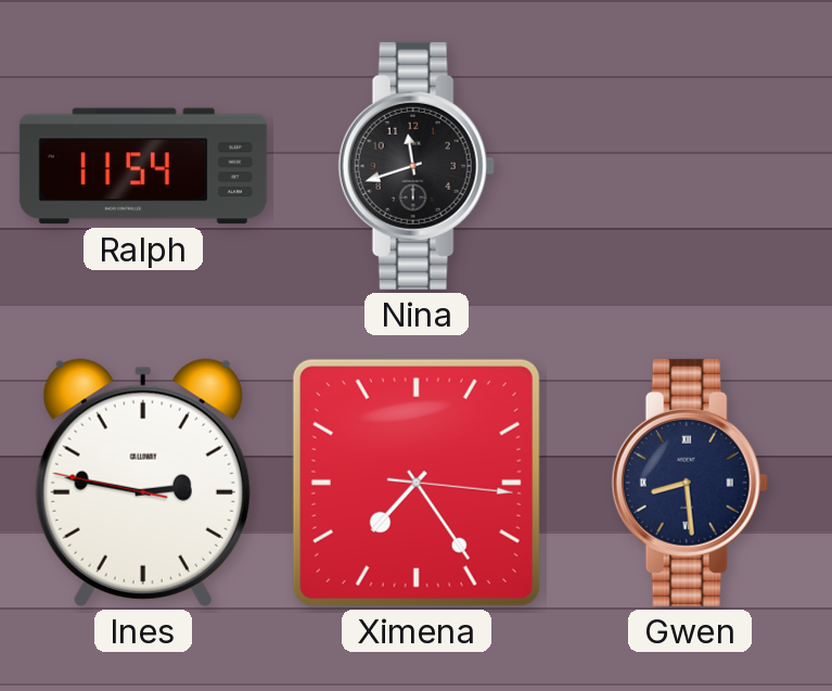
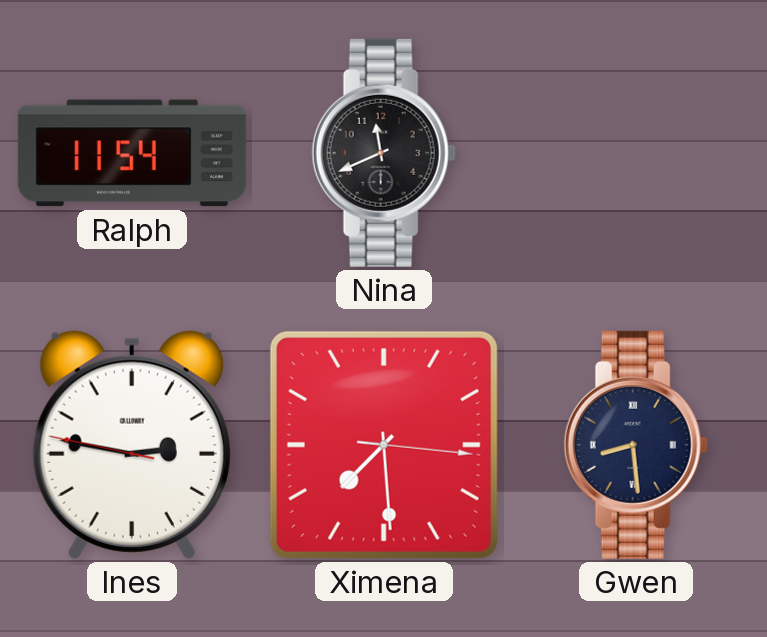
Nina: 11:42 -> 11:41 (384, 153)
Ximena: 7:24 -> 7:29 (384, 445)
